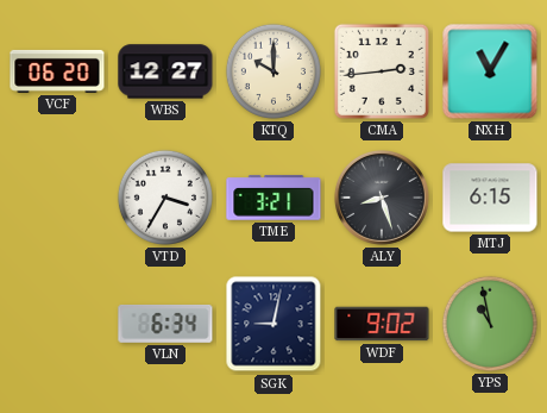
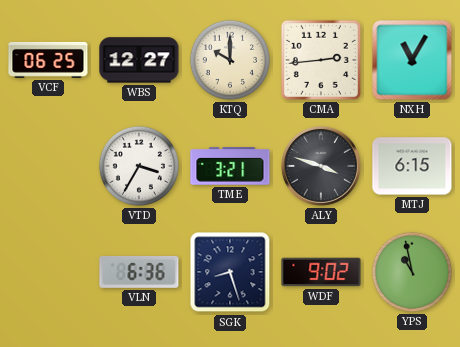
VCF: 06:20 -> 06:25 (48, 60)
ALY: 8:27 -> 3:48 (321, 166)
VLN: 6:34 -> 6:36 (139, 272)
SGK: 9:02 -> 8:27 (230, 272)
